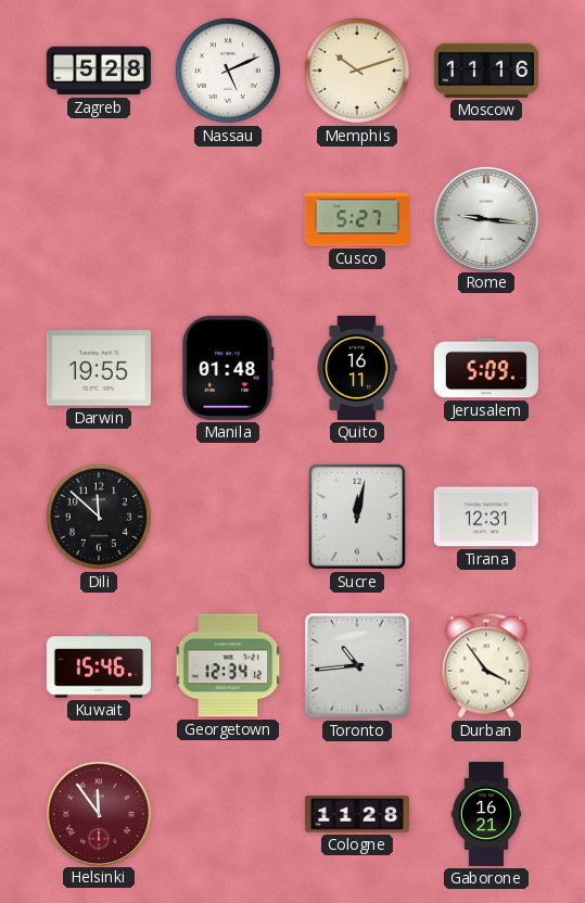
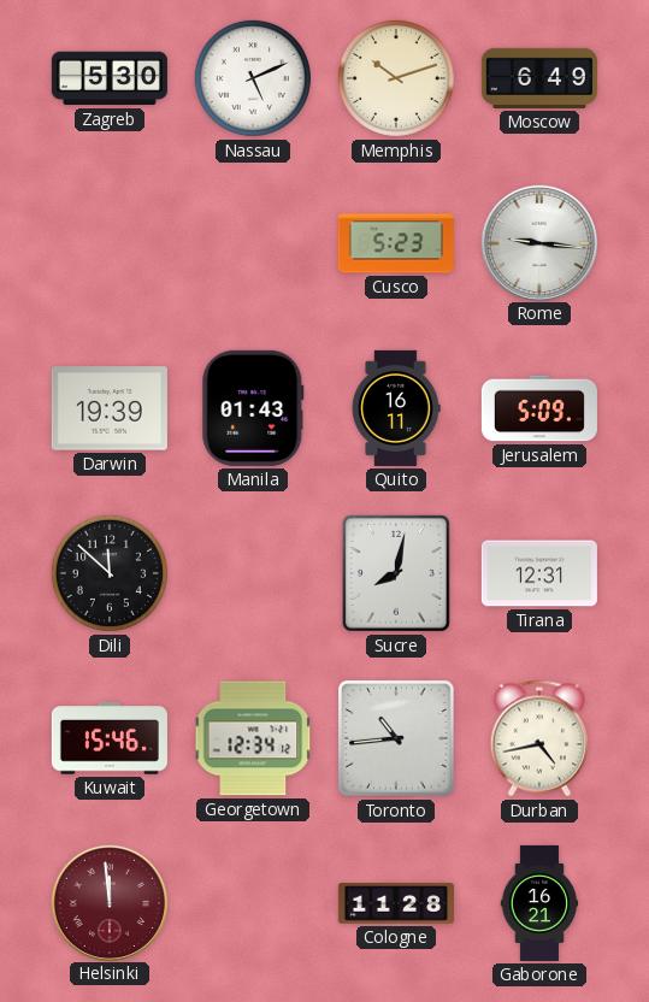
Zagreb: 5:28 -> 5:30 (110, 78)
Moscow: 11:16 -> 6:49 (539, 78)
Cusco: 5:27 -> 5:23 (396, 243)
Darwin: 19:55 -> 19:39 (110, 408)
Manila: 01:48 -> 01:43 (253, 408)
Sucre: 12:02 -> 8:02 (396, 573)
Durban: 3:54 -> 4:43 (538, 738)
Helsinki: 11:54 -> 11:59 (108, 902)
